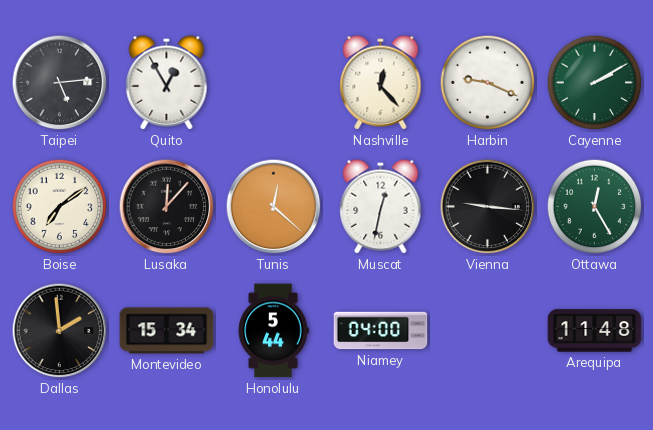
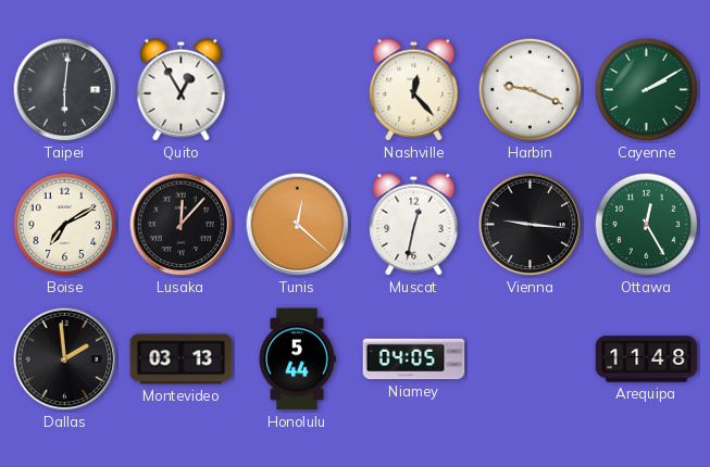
Taipei: 5:14 -> 6:01 (65, 90)
Boise: 7:09 -> 7:10 (65, 225)
Montevideo: 15:34 -> 03:13 (182, 359)
Niamey: 04:00 -> 04:05 (414, 359)
